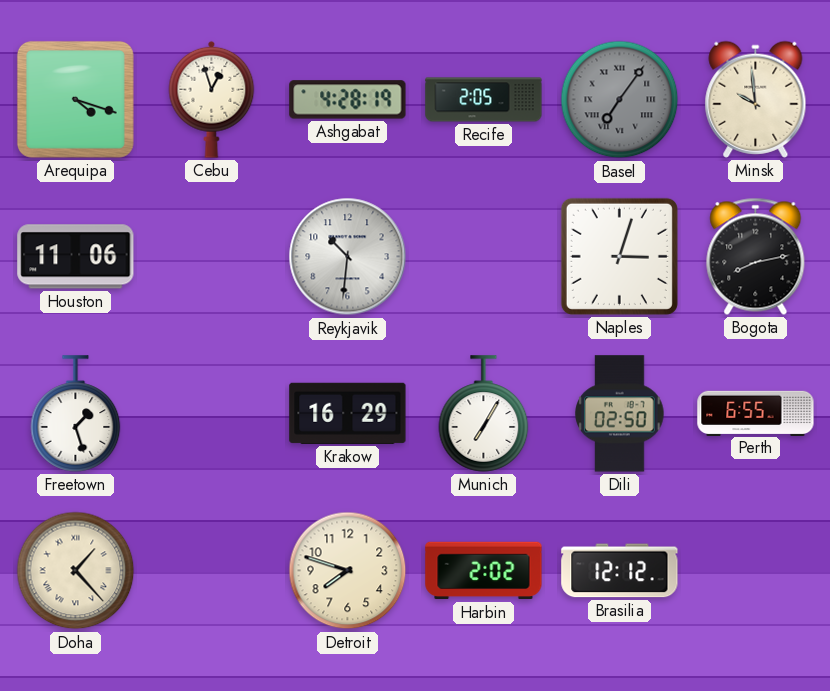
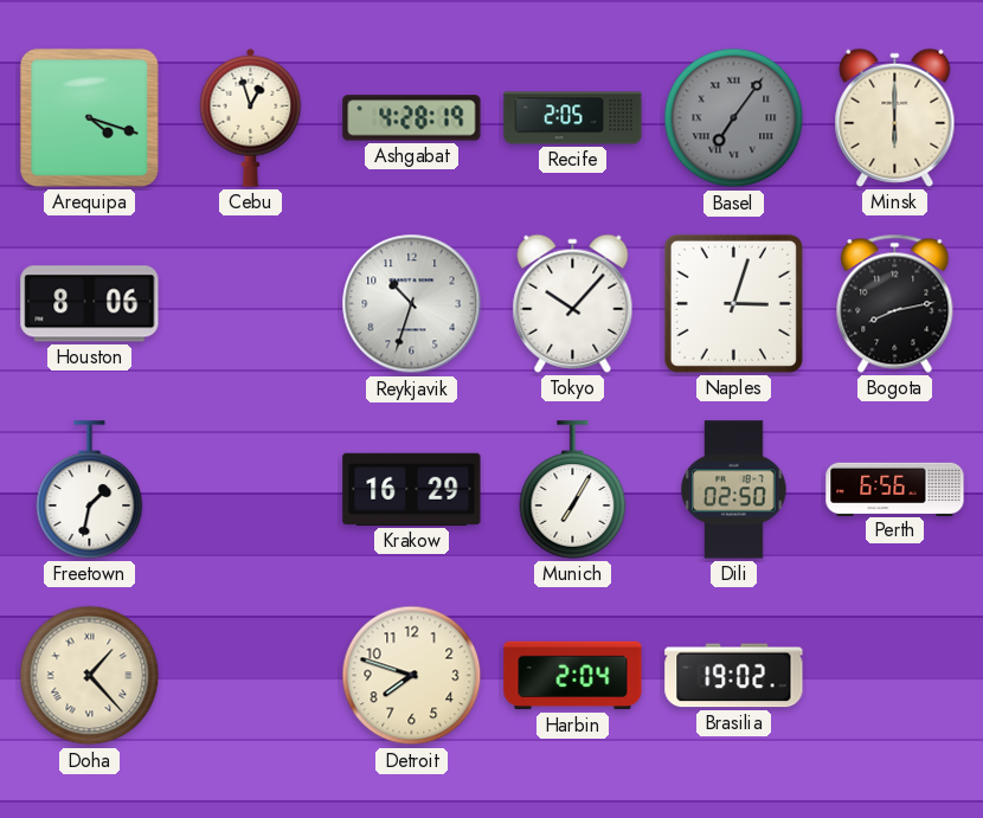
Minsk: 9:59 -> 6:00 (895, 117)
Houston: 11:06 -> 8:06 (90, 304)
Reykjavik: 10:31 -> 10:33 (412, 304)
Tokyo: none -> 10:07 (573, 303)
Freetown: 1:27 -> 1:32 (90, 490)
Perth: 6:55 -> 6:56 (895, 489)
Harbin: 2:02 -> 2:04 (573, 676)
Brasilia: 12:12 -> 19:02 (734, 676)
